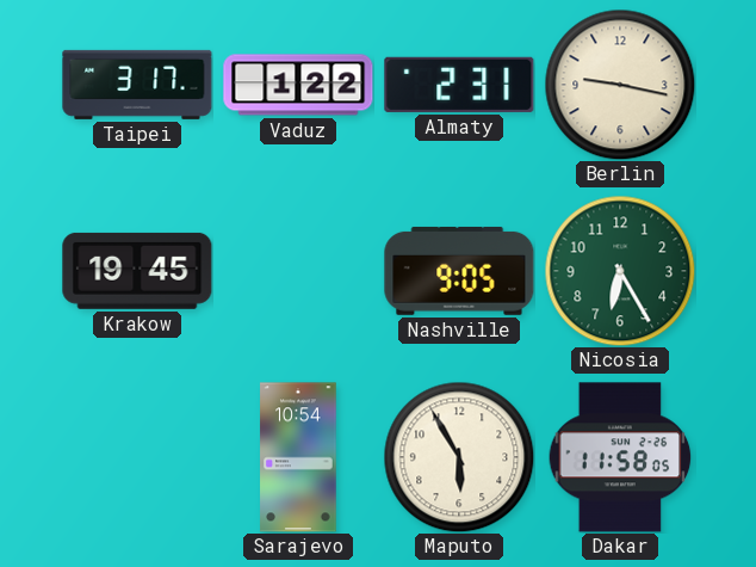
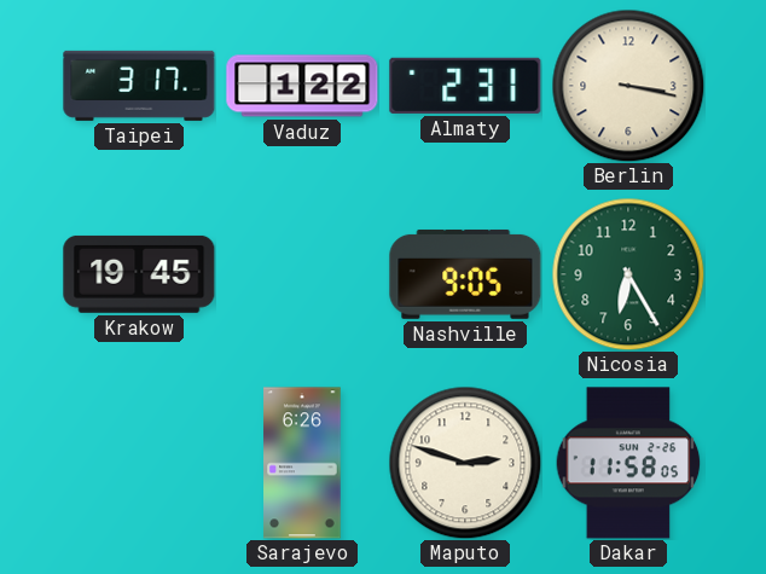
Berlin: 9:17 -> 3:17 (628, 86)
Sarajevo: 10:54 -> 6:26 (302, 463)
Maputo: 5:55 -> 2:48 (465, 463)
